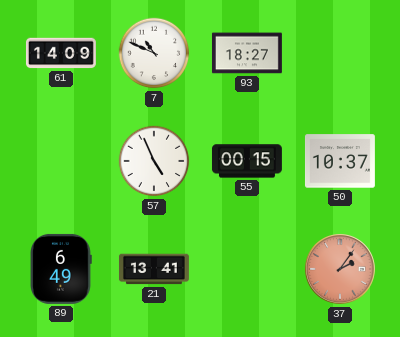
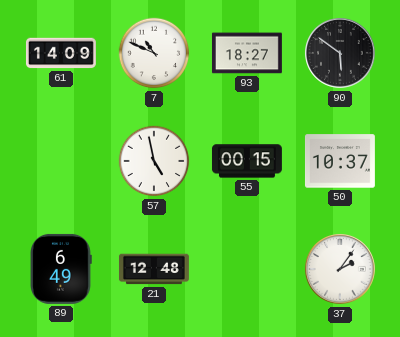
90: none -> 5:51 (341, 54)
57: 4:56 -> 4:58 (154, 161)
21: 13:41 -> 12:48 (154, 269)
37 dial: salmon -> white (341, 270)
